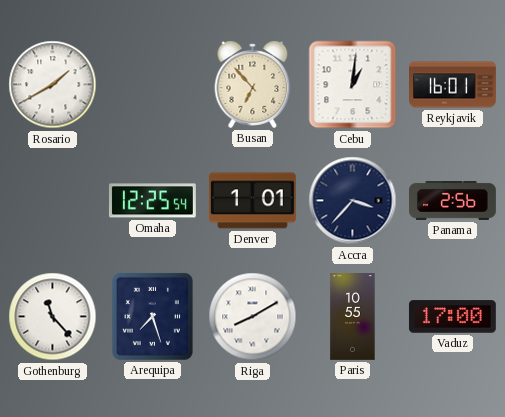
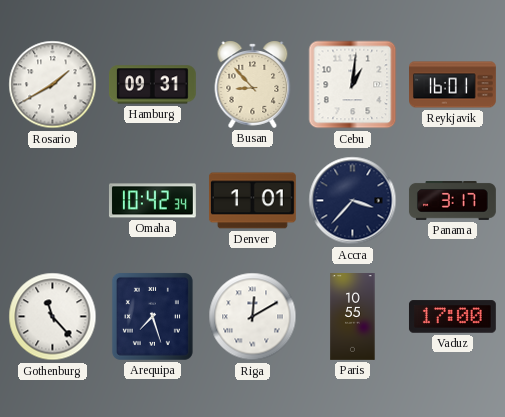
Hamburg: none -> 09:31 (152, 85)
Busan: 6:53 -> 8:53 (253, 84)
Omaha: 12:25 -> 10:42 (152, 201)
Panama: 2:56 -> 3:17 (452, 201)
Riga: 8:10 -> 12:10 (253, 317)
